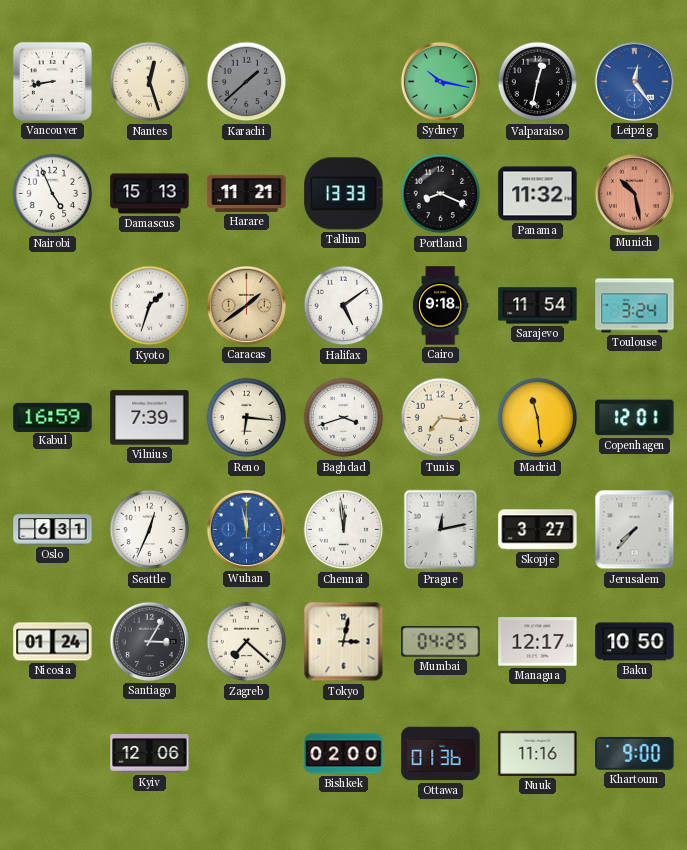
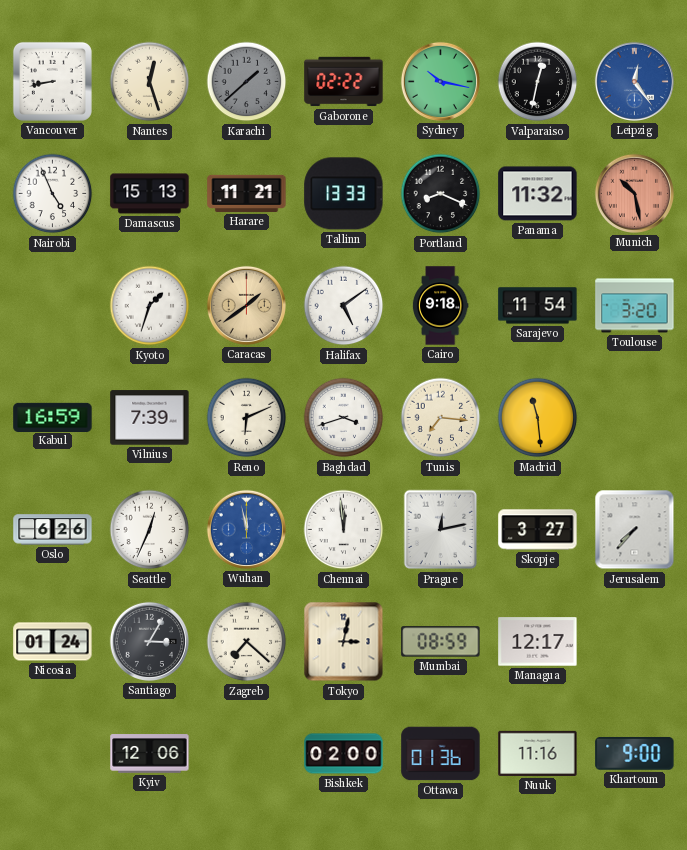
Gaborone: none -> 02:22 (344, 82)
Toulouse: 3:24 -> 3:20 (635, 306)
Reno: 6:16 -> 6:11 (247, 418)
Copenhagen: 12:01 -> none (635, 418)
Oslo: 6:31 -> 6:26 (53, 530)
Mumbai: 04:25 -> 08:59 (441, 642)
Baku: 10:50 -> none (635, 642)
